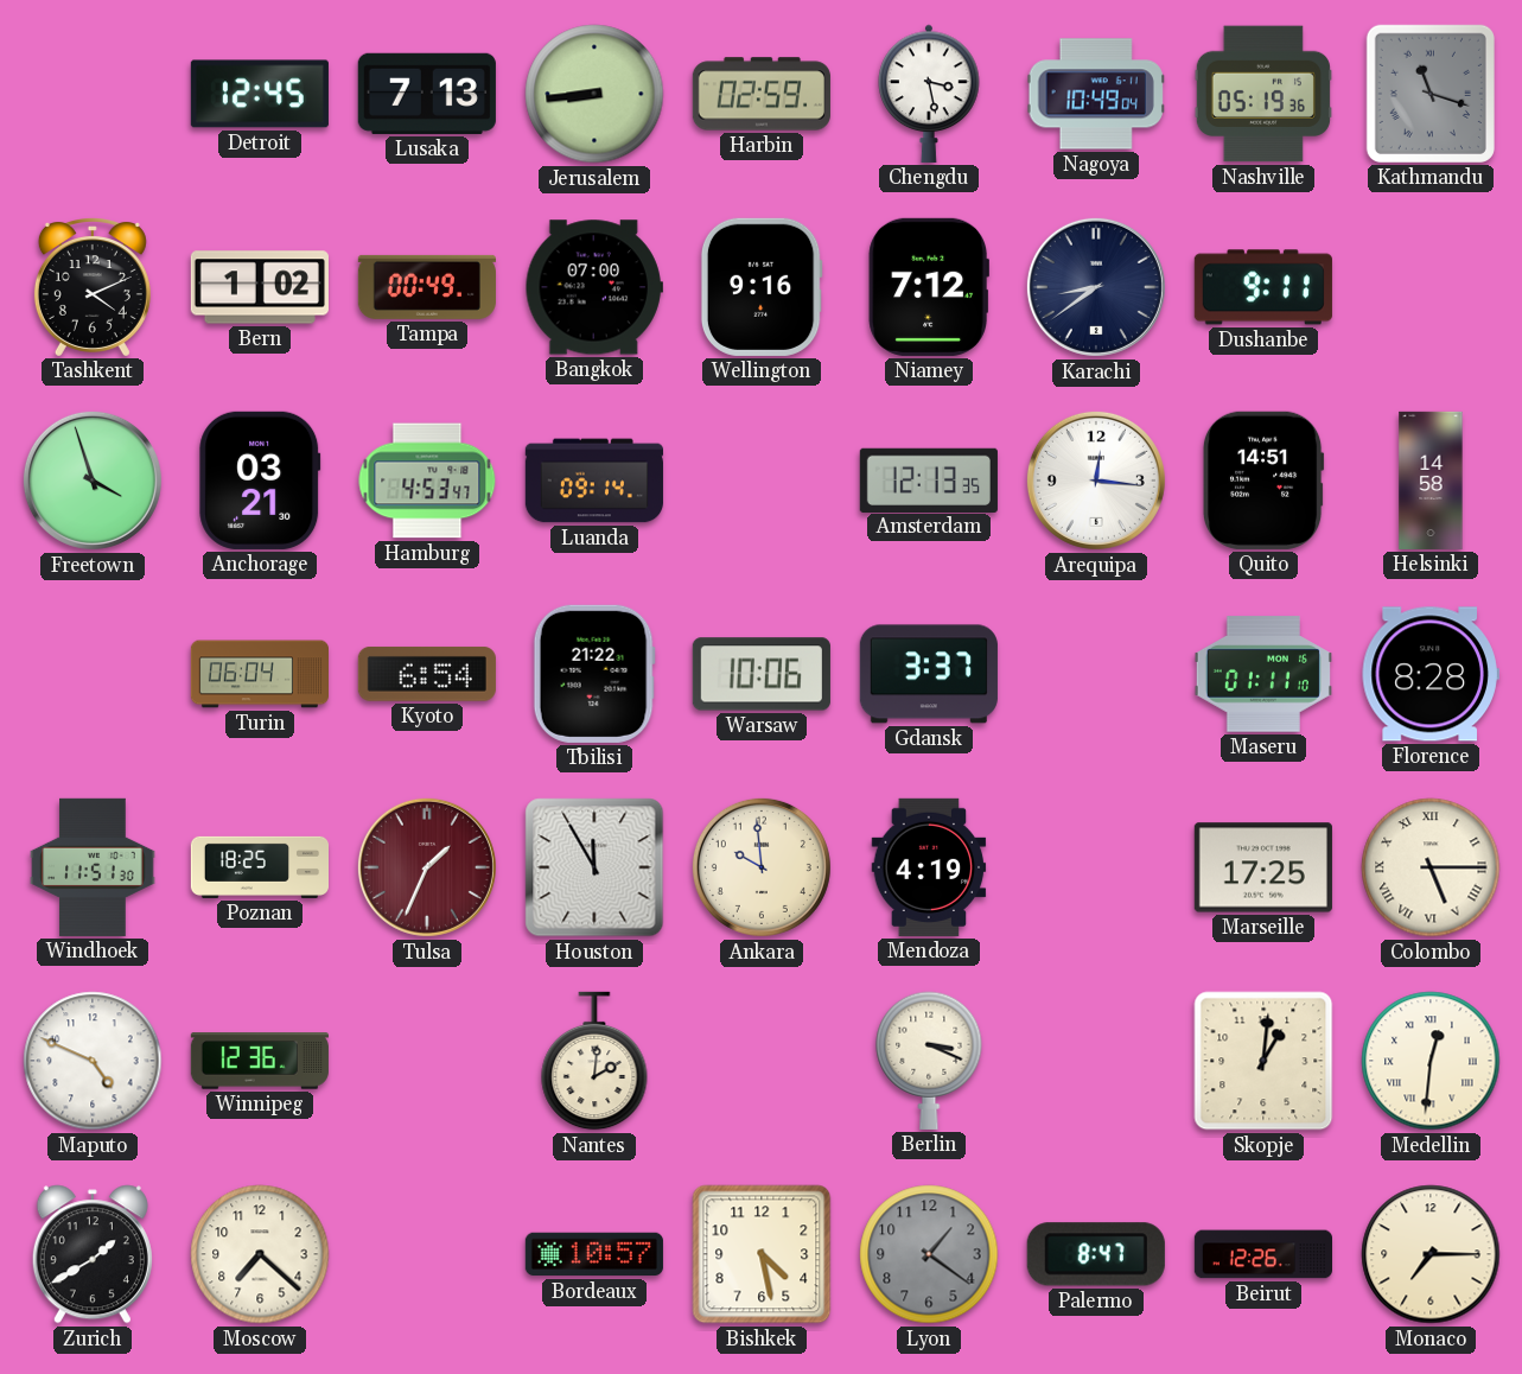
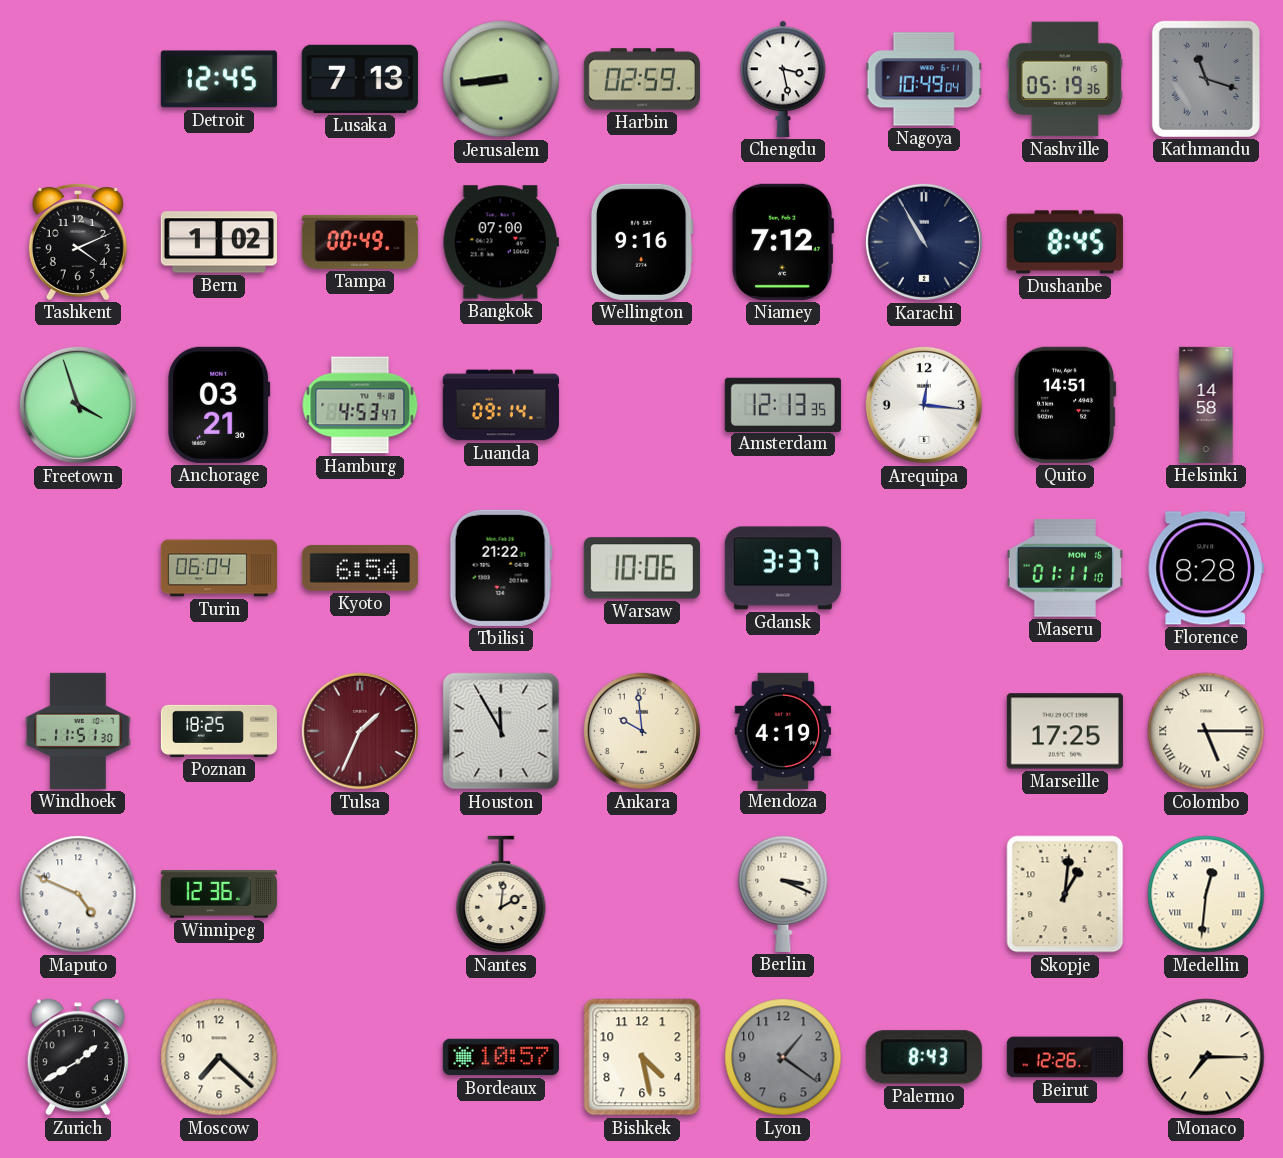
Karachi: 8:39 -> 10:55 (924, 242)
Dushanbe: 9:11 -> 8:45 (1065, 242)
Palermo: 8:47 -> 8:43 (924, 1057)
